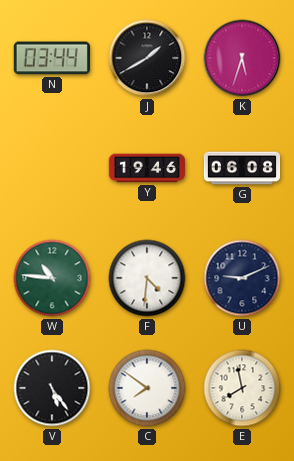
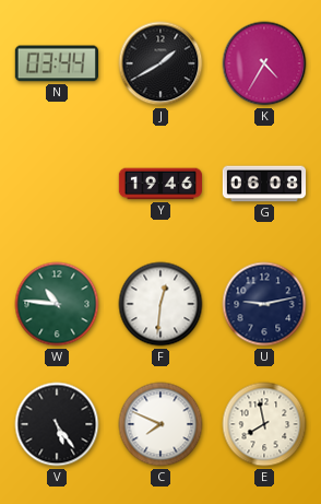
K: 5:33 -> 4:35 (264, 63)
F: 4:31 -> 12:31 (160, 304)
U: 9:11 -> 9:13 (264, 304)
C: 7:51 -> 7:49 (160, 424)
